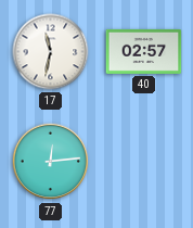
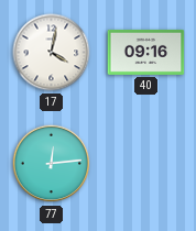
17: 11:32 -> 4:02 (52, 53)
40: 02:57 -> 09:16 (146, 52)
